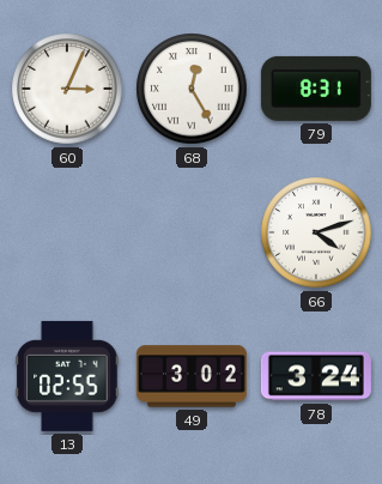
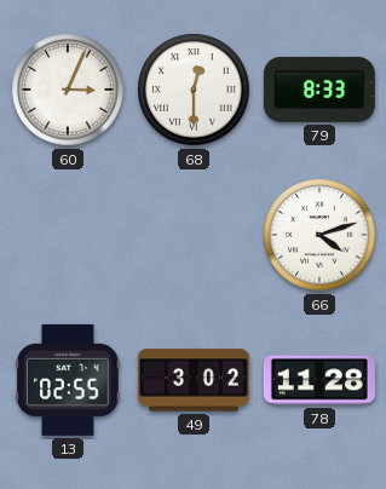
68: 12:25 -> 12:30 (194, 90)
79: 8:31 -> 8:33 (319, 90)
78: 3:24 -> 11:28 (319, 380)
